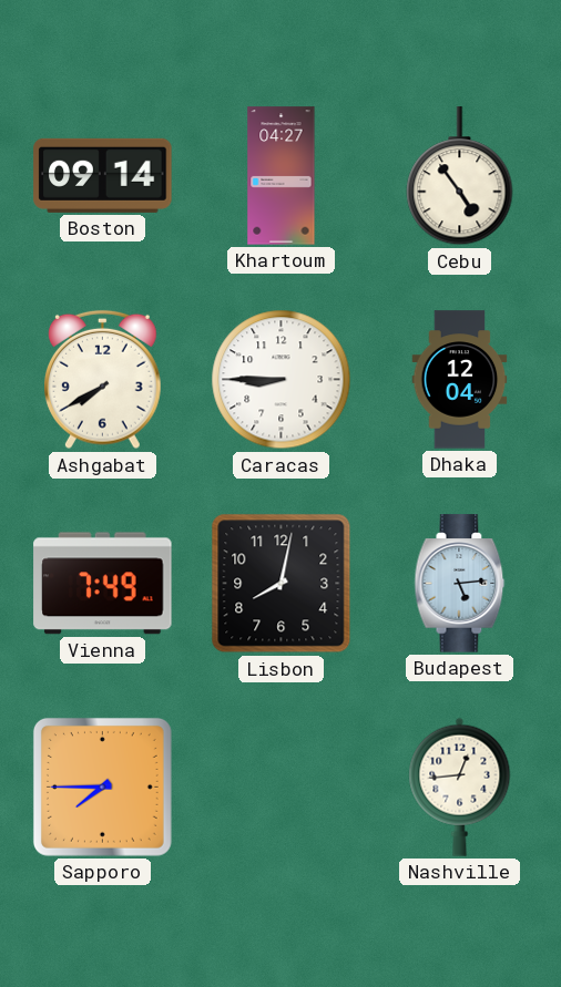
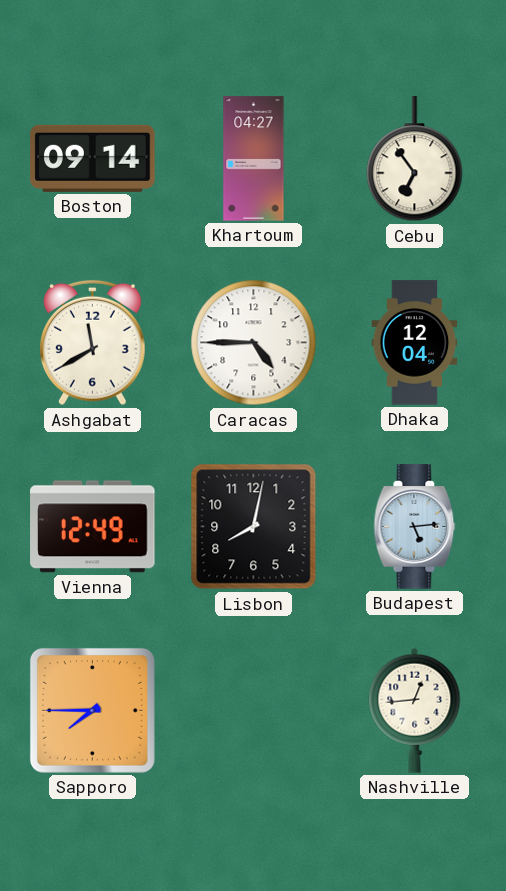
Cebu: 4:54 -> 6:54 (415, 159)
Ashgabat: 7:40 -> 11:40 (92, 343)
Caracas: 8:45 -> 4:45 (254, 343)
Vienna: 7:49 -> 12:49 (93, 527)
